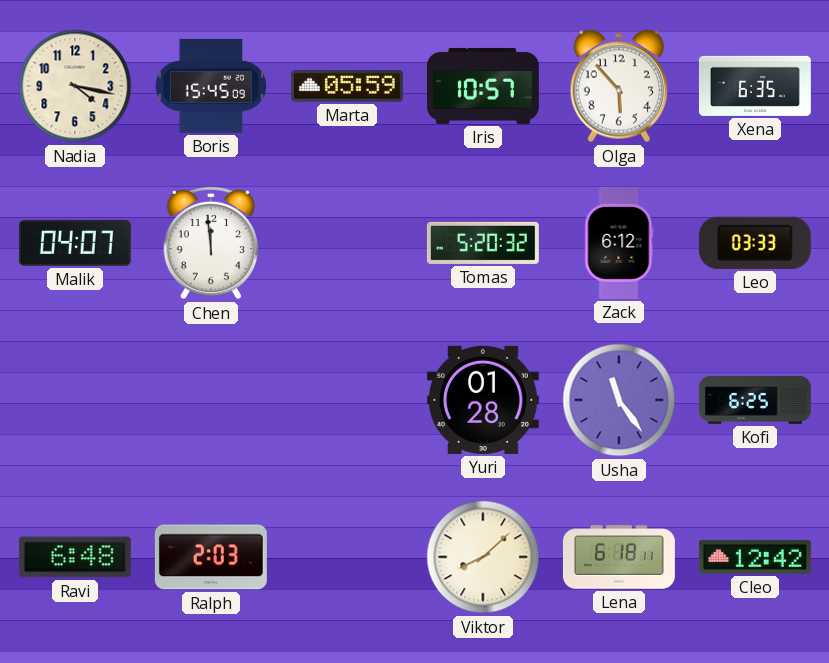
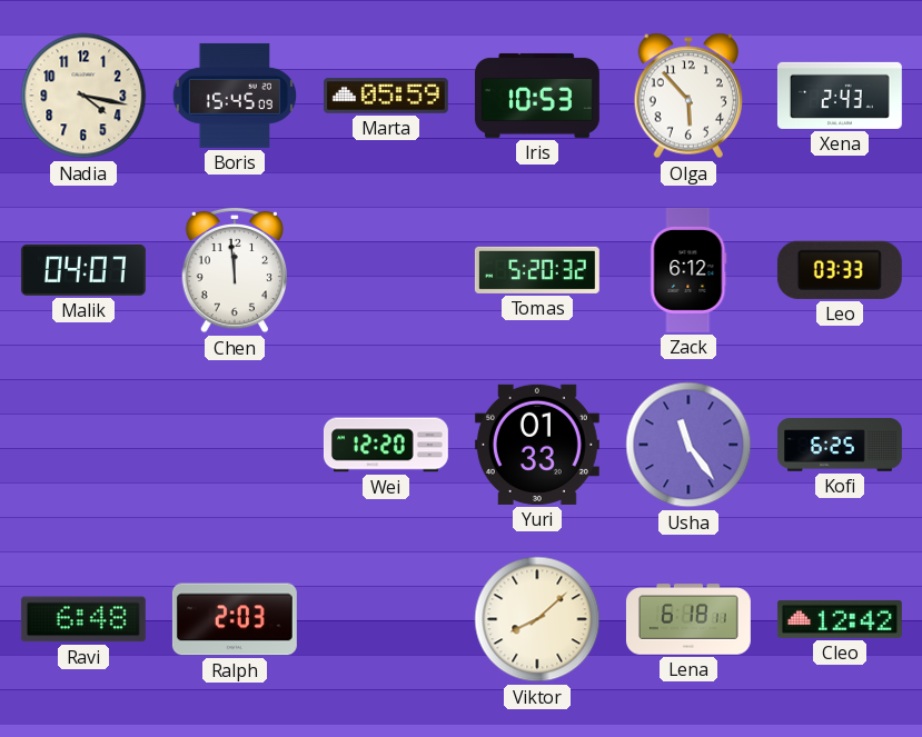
Iris: 10:57 -> 10:53 (537, 96)
Xena: 6:35 -> 2:43 (840, 96)
Wei: none -> 12:20 (386, 445)
Yuri: 01:28 -> 01:33 (537, 445)
